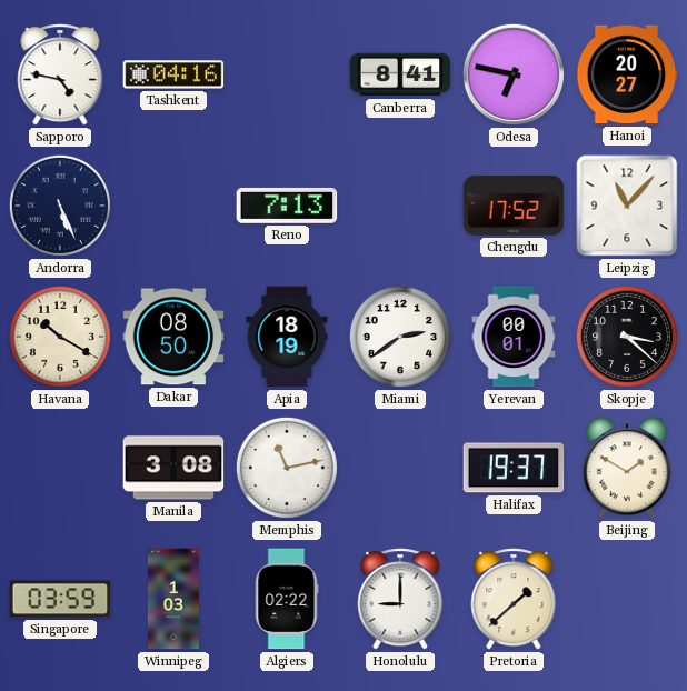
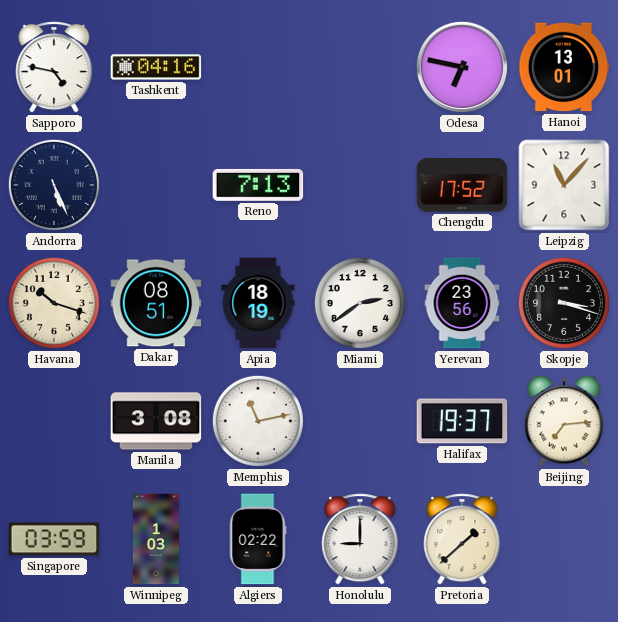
Canberra: 8:41 -> none (400, 74)
Hanoi: 20:27 -> 13:01 (564, 67)
Havana: 10:20 -> 10:18 (54, 303)
Dakar: 08:50 -> 08:51 (156, 303)
Yerevan: 00:01 -> 23:56 (462, 303)
Skopje: 3:22 -> 3:18 (564, 303)
Beijing: 1:50 -> 7:14 (564, 421)
